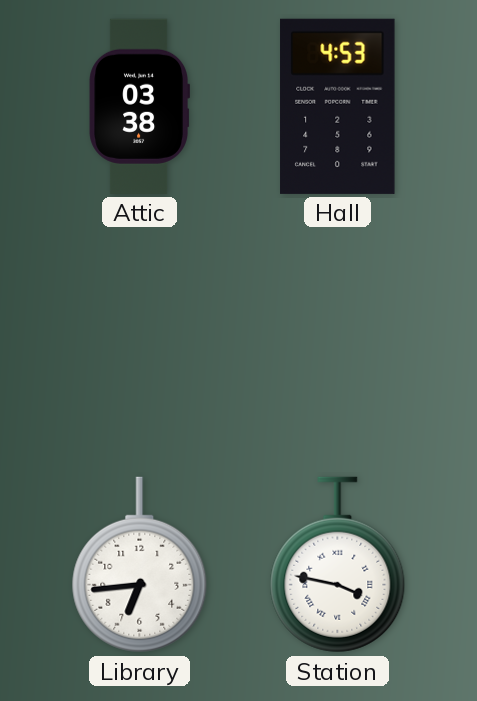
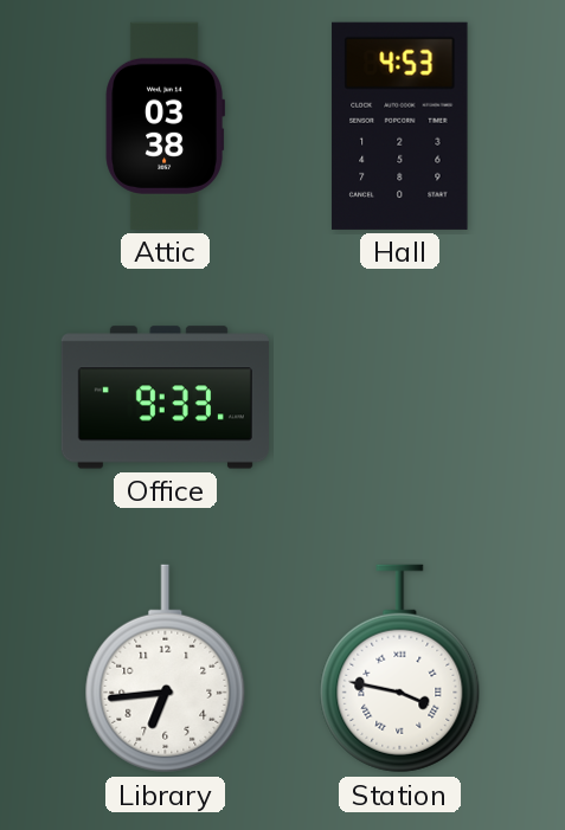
Office: none -> 9:33 (165, 398)
